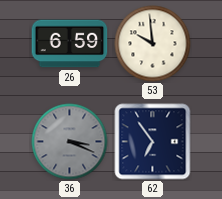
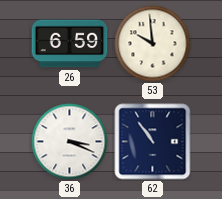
36 dial: grey -> white (70, 142)
62: 6:54 -> 10:54 (153, 142)
